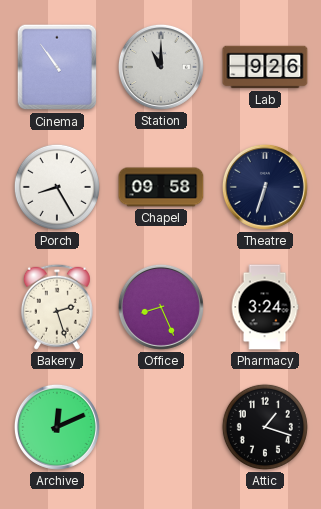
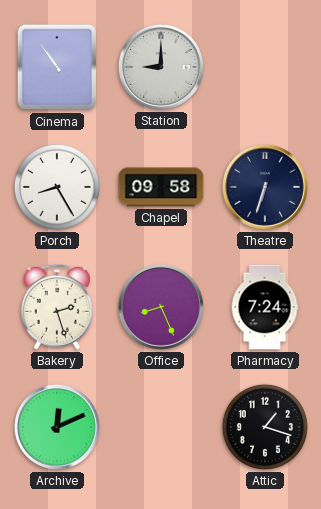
Station: 11:00 -> 9:00 (161, 67)
Lab: 9:26 -> none (265, 67)
Pharmacy: 3:24 -> 7:24 (265, 307)
